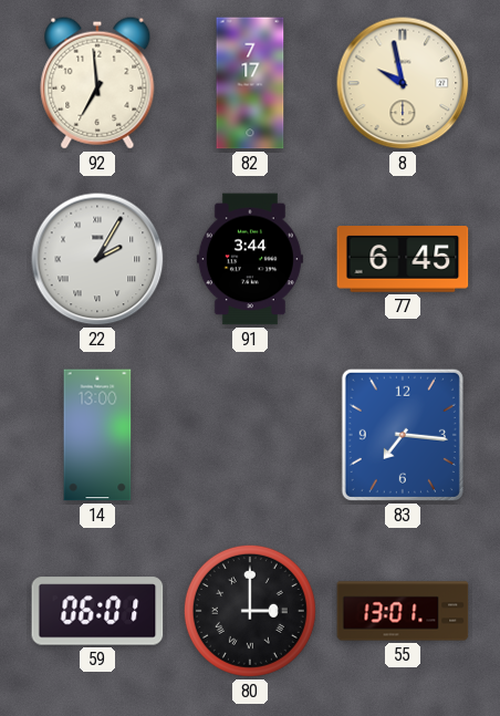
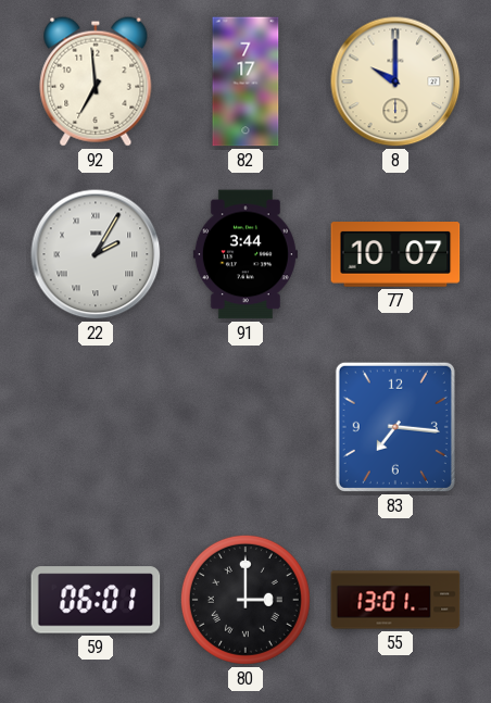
8: 9:58 -> 10:00 (395, 81)
77: 6:45 -> 10:07 (395, 255)
14: 13:00 -> none (97, 435)
